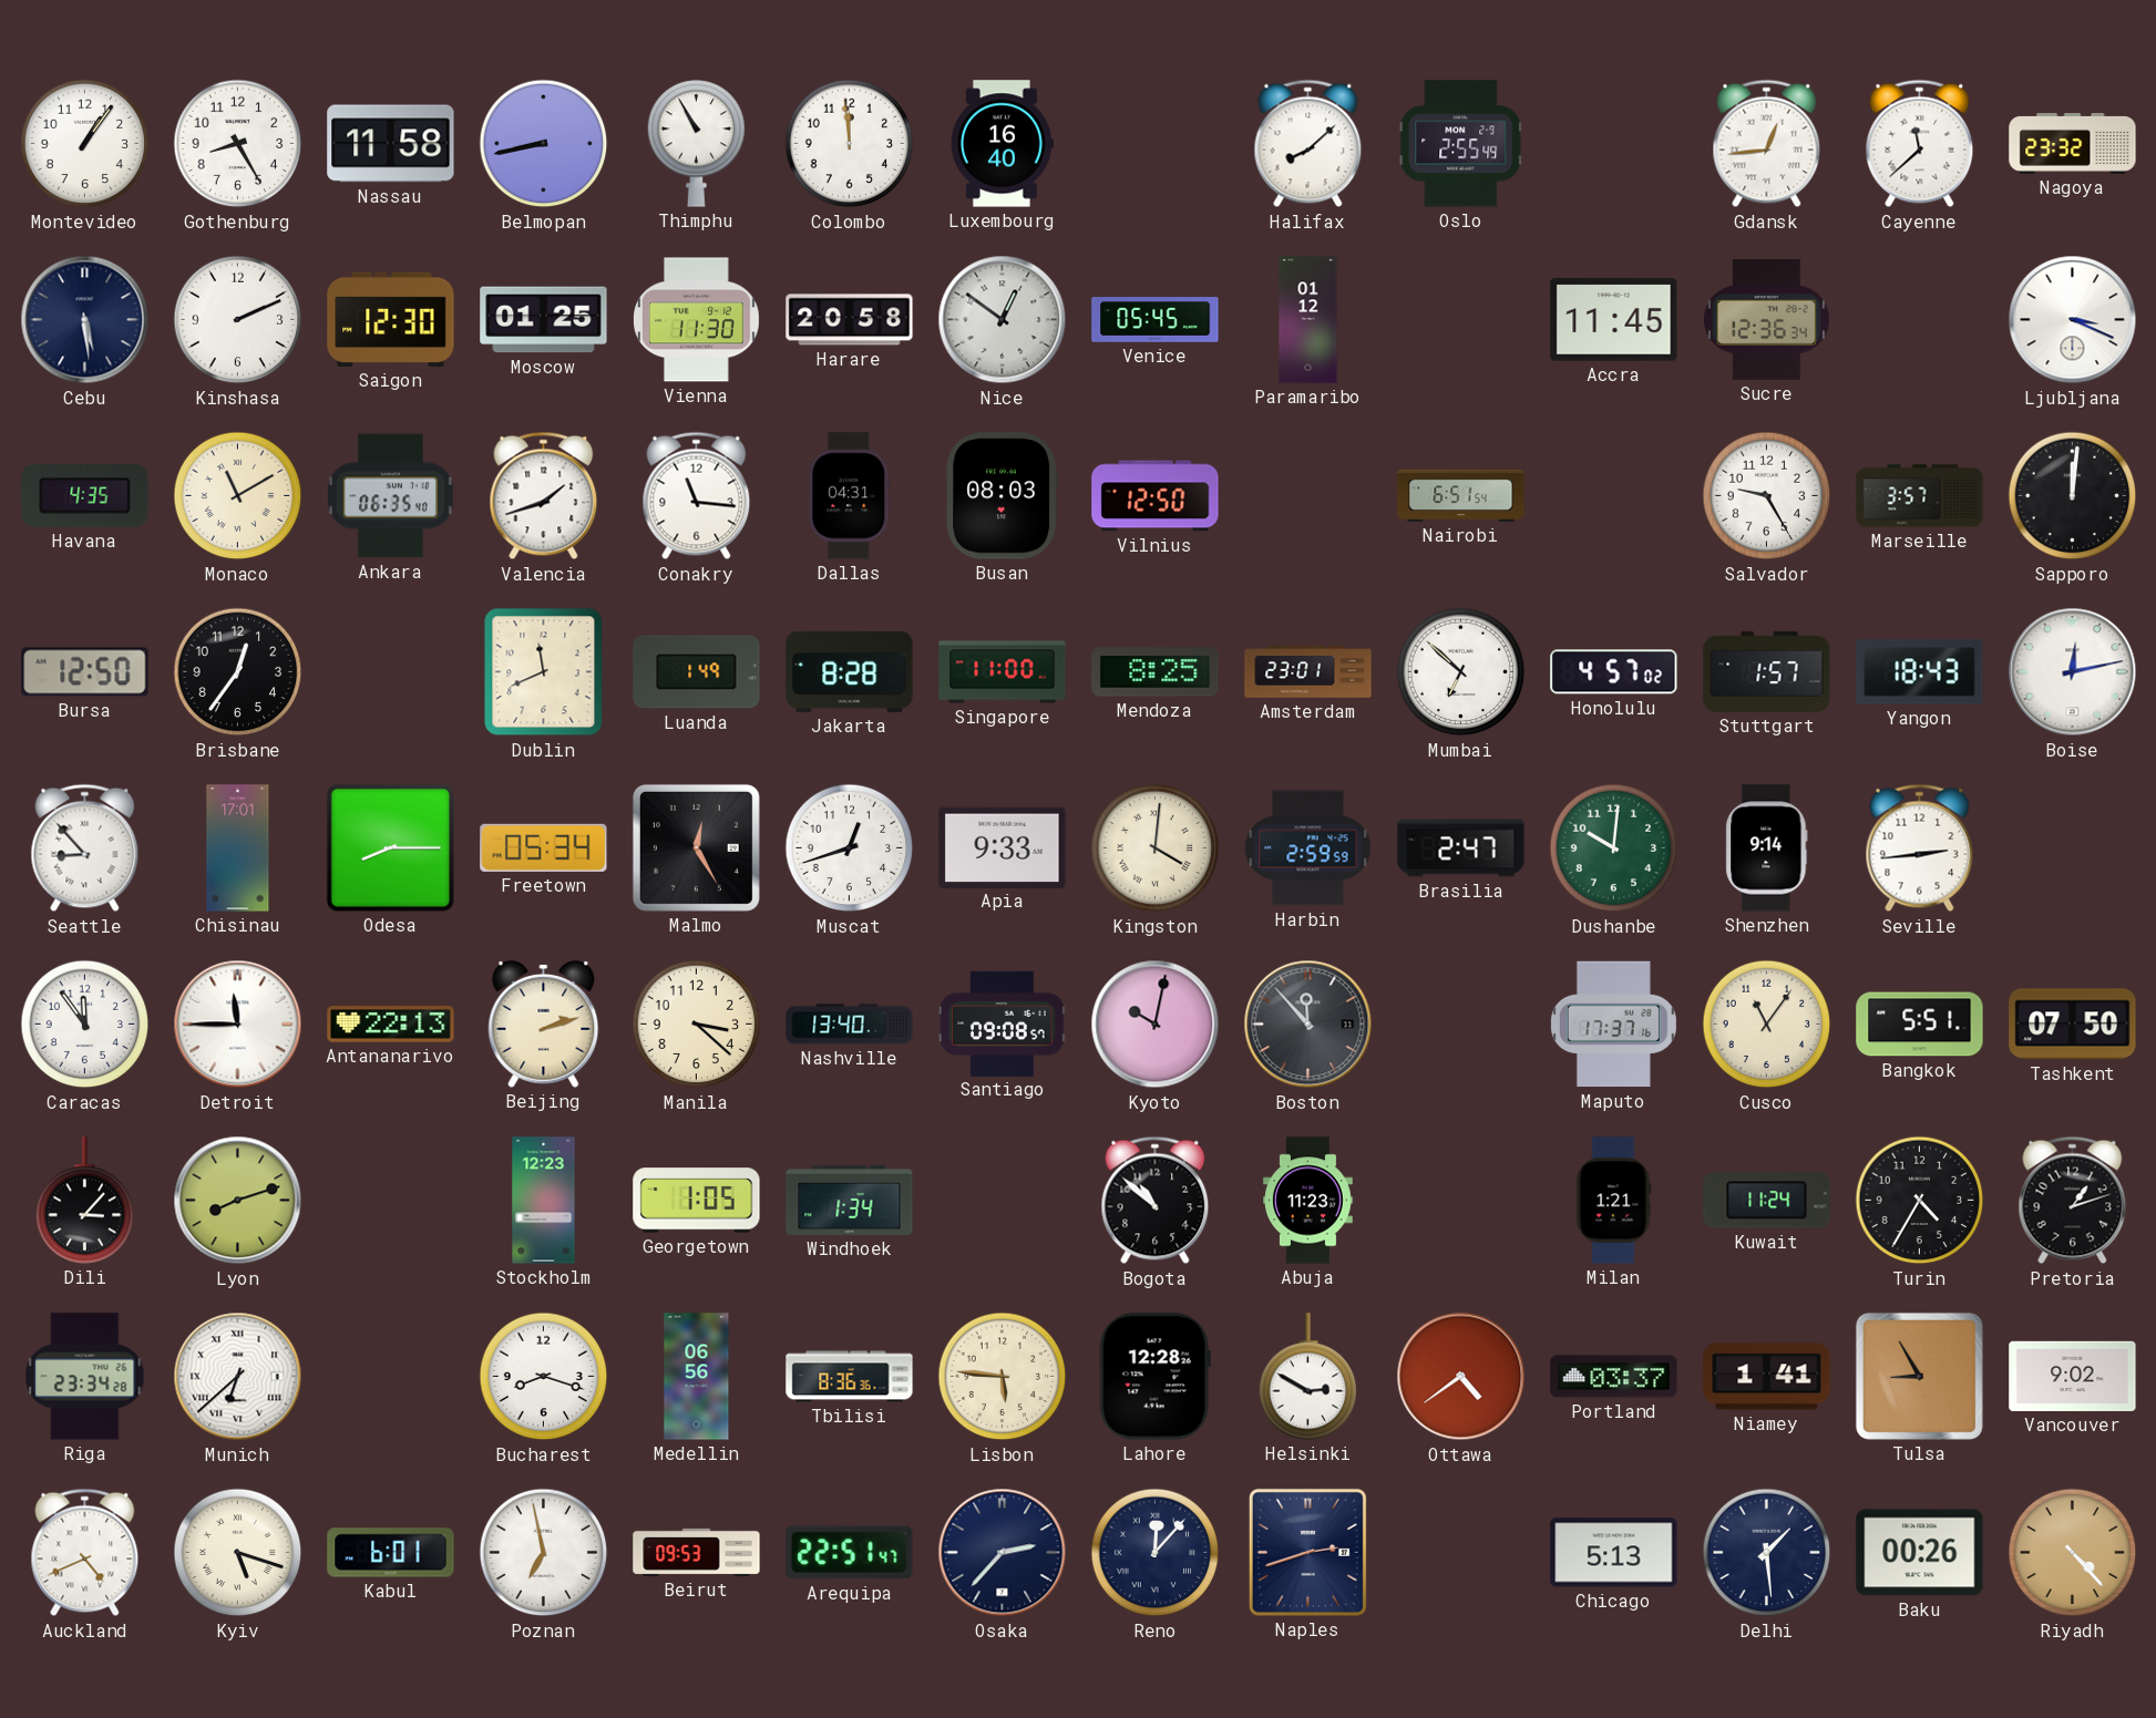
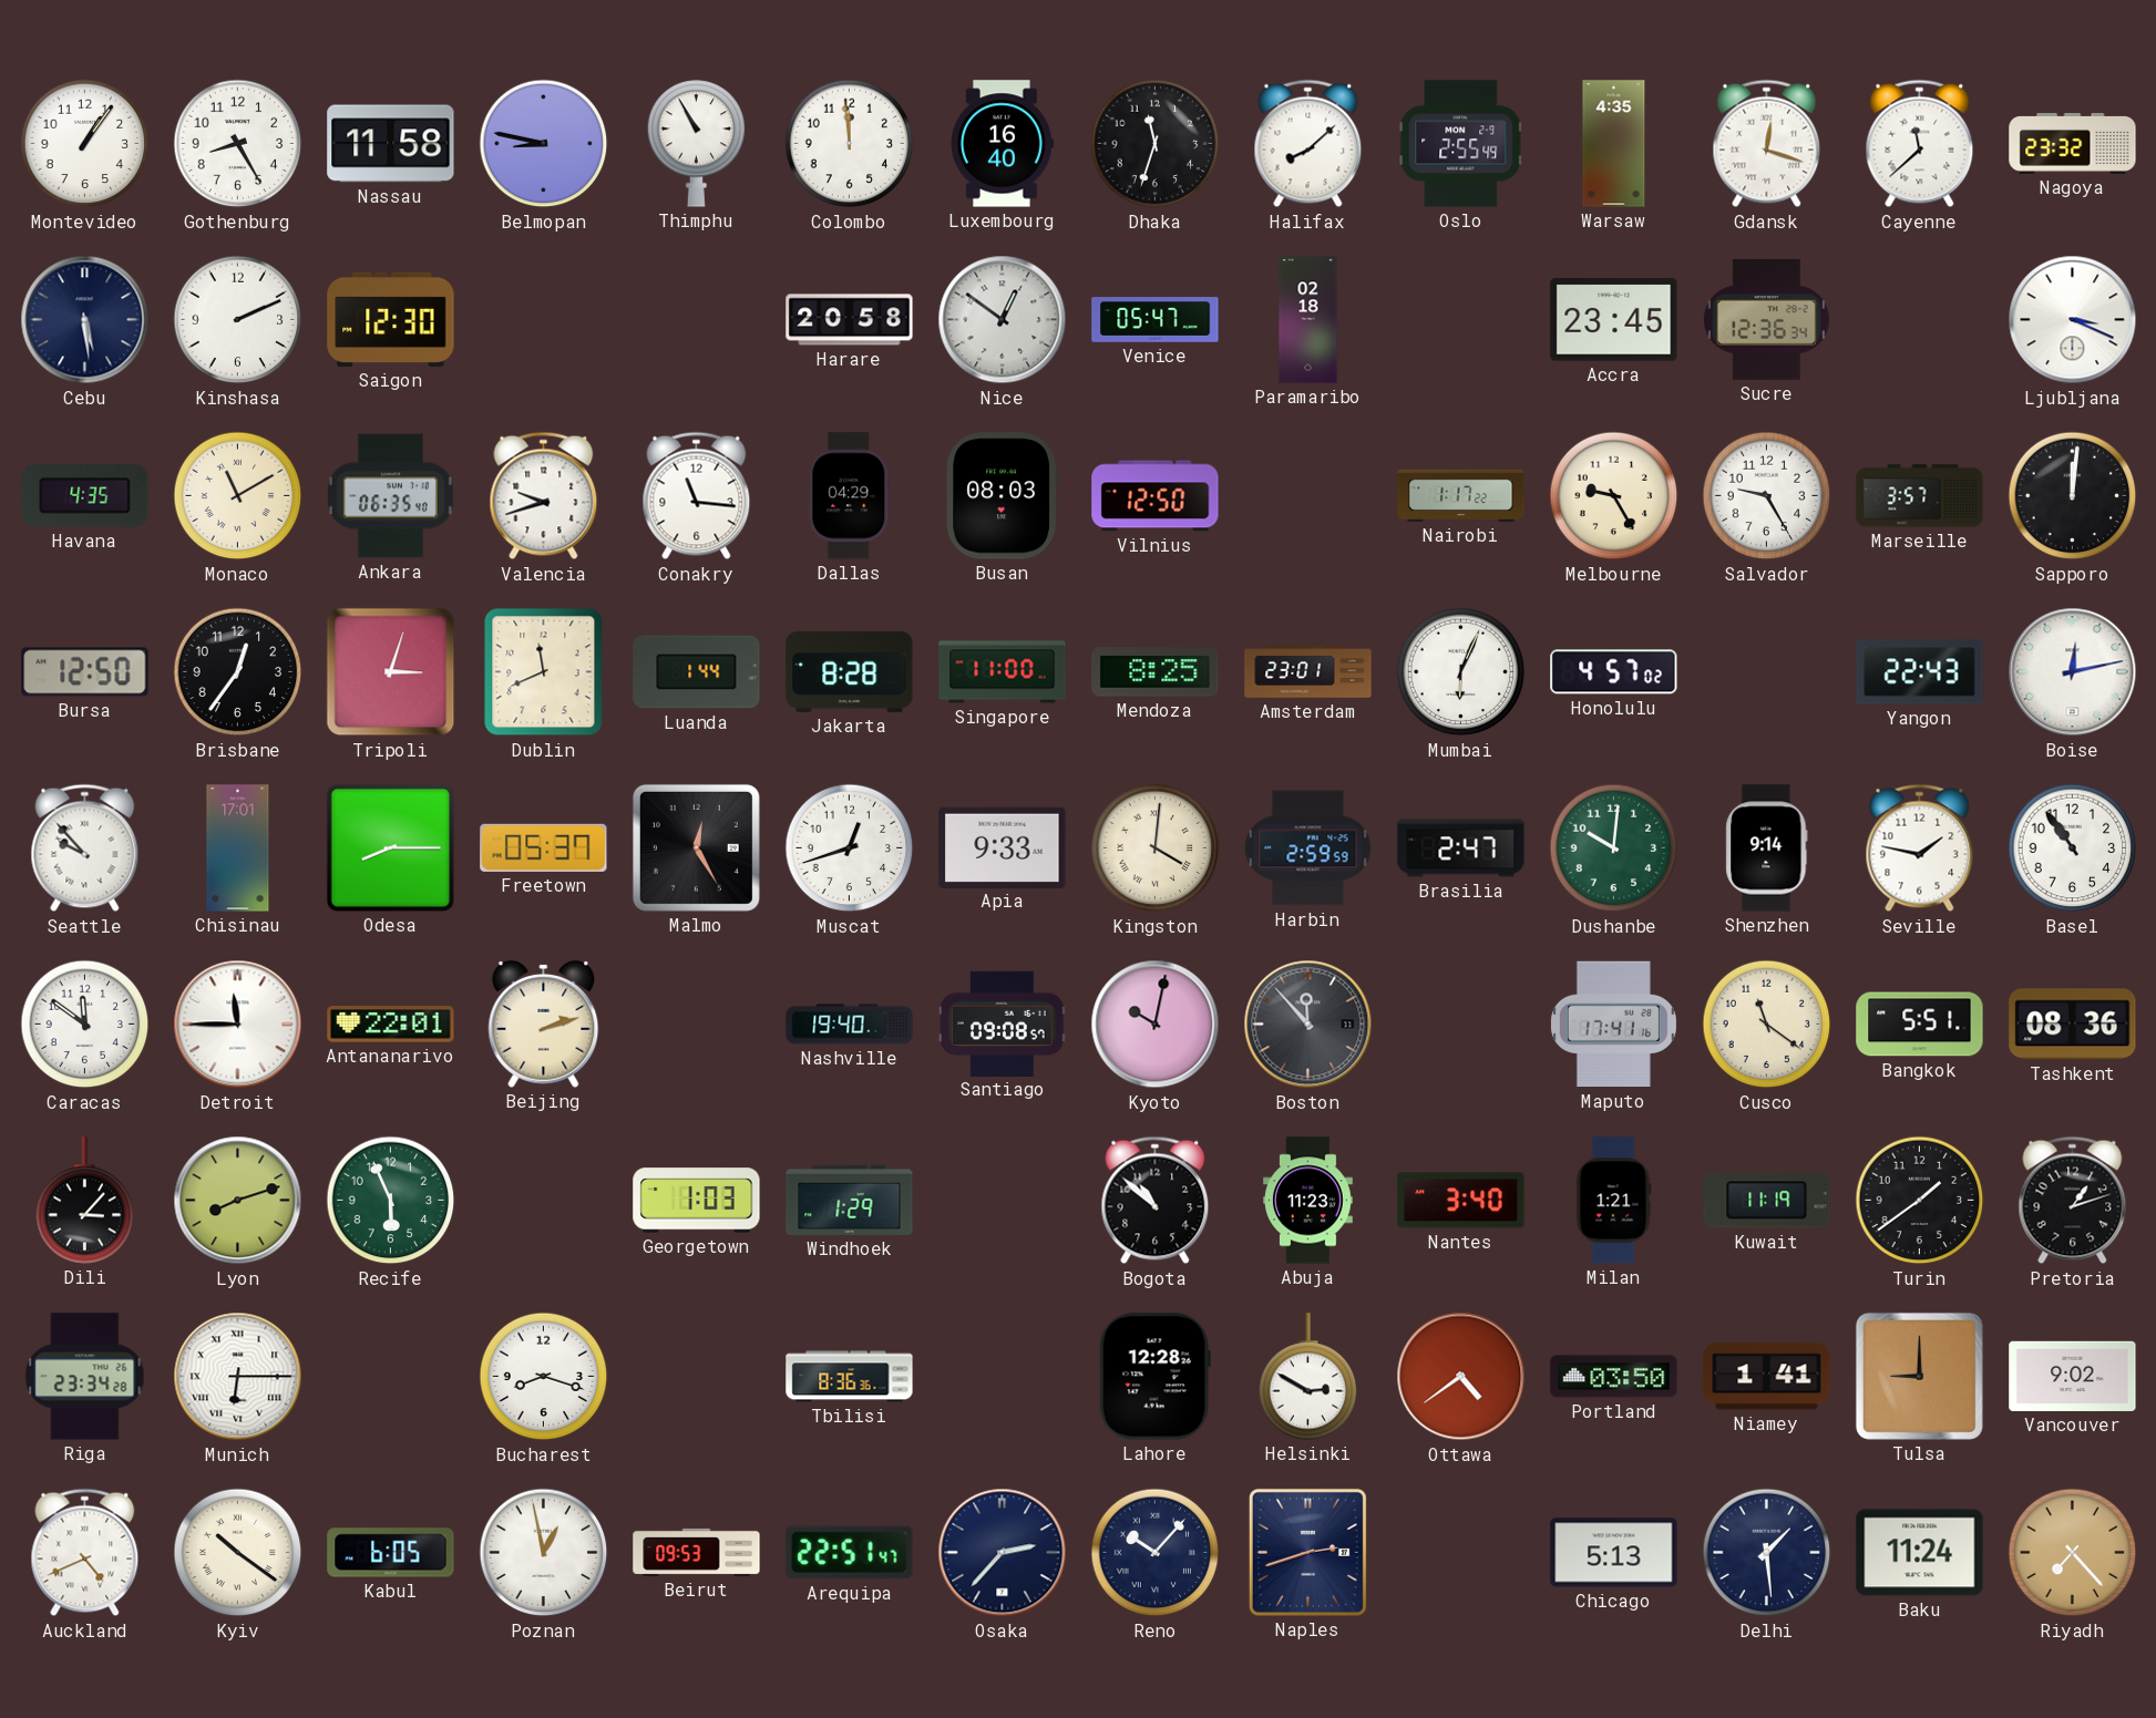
Belmopan: 8:43 -> 8:47 (544, 144)
Dhaka: none -> 11:33 (1156, 144)
Warsaw: none -> 4:35 (1614, 144)
Gdansk: 12:44 -> 12:18 (1767, 144)
Moscow: 01:25 -> none (544, 320)
Vienna: 11:30 -> none (697, 320)
Venice: 05:45 -> 05:47 (1156, 320)
Paramaribo: 01:12 -> 02:18 (1308, 320)
Accra: 11:45 -> 23:45 (1614, 320)
Valencia: 1:42 -> 9:42 (544, 496)
Dallas: 04:31 -> 04:29 (850, 496)
Nairobi: 6:51 -> 1:17 (1461, 495)
Melbourne: none -> 9:25 (1614, 496)
Tripoli: none -> 3:03 (391, 672)
Luanda: 1:49 -> 1:44 (697, 672)
Mumbai: 6:52 -> 6:04 (1461, 672)
Stuttgart: 1:57 -> none (1767, 671)
Yangon: 18:43 -> 22:43 (1920, 672)
Seattle: 8:53 -> 9:53 (85, 848)
Freetown: 05:34 -> 05:37 (544, 847)
Seville: 2:44 -> 1:47 (1920, 848)
Basel: none -> 10:54 (2073, 848)
Caracas: 11:54 -> 11:51 (85, 1025)
Antananarivo: 22:13 -> 22:01 (391, 1025)
Manila: 3:22 -> none (697, 1025)
Nashville: 13:40 -> 19:40 (850, 1025)
Maputo: 17:37 -> 17:41 (1613, 1025)
Cusco: 11:06 -> 11:21 (1767, 1025)
Tashkent: 07:50 -> 08:36 (2073, 1025)
Recife: none -> 5:56 (391, 1201)
Stockholm: 12:23 -> none (544, 1201)
Georgetown: 1:05 -> 1:03 (697, 1201)
Windhoek: 1:34 -> 1:29 (850, 1200)
Nantes: none -> 3:40 (1461, 1201)
Kuwait: 11:24 -> 11:19 (1767, 1201)
Turin: 4:35 -> 1:39 (1920, 1201)
Munich: 6:38 -> 6:15 (238, 1377)
Medellin: 06:56 -> none (697, 1377)
Lisbon: 5:46 -> none (1003, 1377)
Portland: 03:37 -> 03:50 (1614, 1377)
Tulsa: 8:55 -> 9:00 (1919, 1376)
Kyiv: 5:18 -> 10:21 (238, 1553)
Kabul: 6:01 -> 6:05 (391, 1553)
Poznan: 6:58 -> 12:58 (544, 1553)
Reno: 12:07 -> 10:07 (1156, 1553)
Baku: 00:26 -> 11:24 (1920, 1553)
Riyadh: 4:23 -> 7:23 (2073, 1553)
